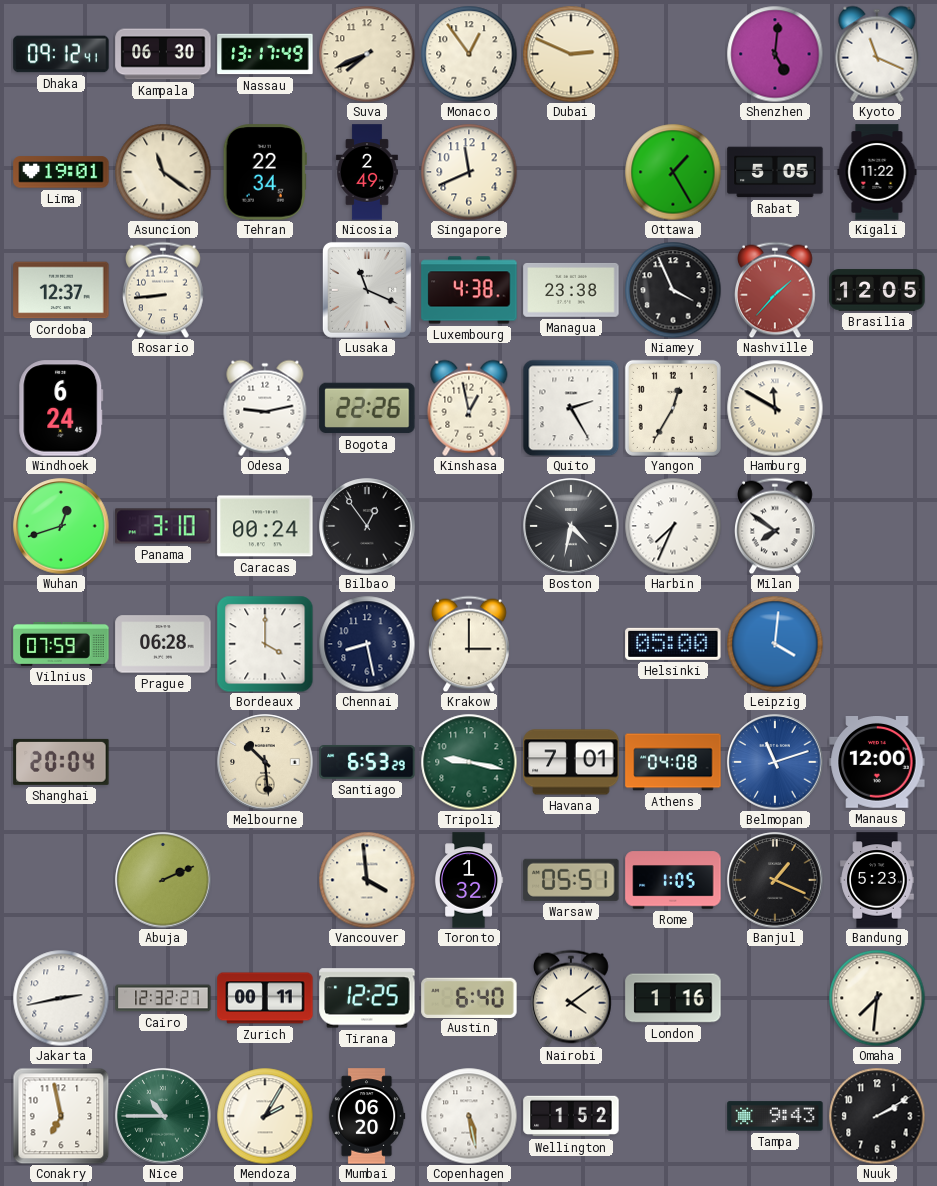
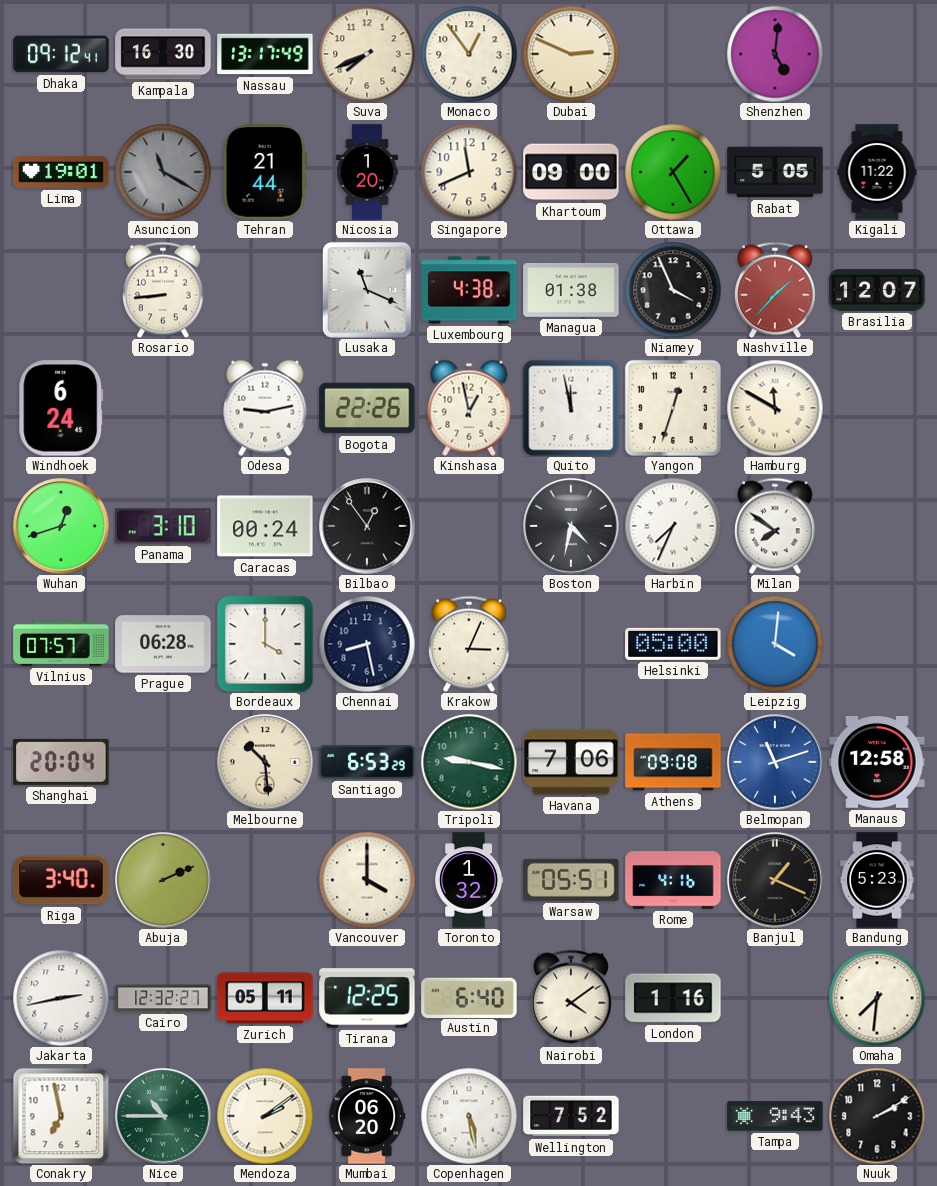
Kampala: 06:30 -> 16:30 (163, 54)
Kyoto: 11:19 -> none (877, 54)
Asuncion: 11:21 -> 11:20 (163, 172)
Asuncion dial: cream -> grey (163, 172)
Tehran: 22:34 -> 21:44 (265, 172)
Nicosia: 2:49 -> 1:20 (367, 172)
Khartoum: none -> 09:00 (571, 172)
Cordoba: 12:37 -> none (61, 290)
Managua: 23:38 -> 01:38 (571, 290)
Brasilia: 12:05 -> 12:07 (877, 290)
Quito: 2:25 -> 11:58 (571, 408)
Yangon: 12:35 -> 12:33 (673, 408)
Vilnius: 07:59 -> 07:57 (61, 644)
Krakow: 3:00 -> 3:04 (470, 644)
Havana: 7:01 -> 7:06 (571, 762)
Athens: 04:08 -> 09:08 (673, 762)
Manaus: 12:00 -> 12:58 (877, 763)
Riga: none -> 3:40 (61, 880)
Vancouver: 3:59 -> 4:00 (367, 880)
Rome: 1:05 -> 4:16 (673, 880)
Zurich: 00:11 -> 05:11 (265, 998)
Mendoza: 2:05 -> 2:09 (265, 1116)
Wellington: 1:52 -> 7:52 (571, 1116)
